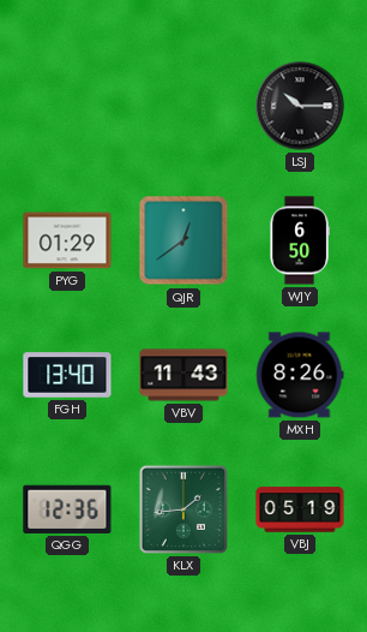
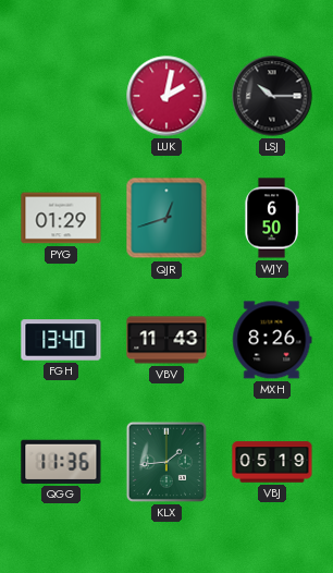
LUK: none -> 2:02 (166, 96)
QJR: 12:39 -> 12:42 (166, 218)
QGG: 12:36 -> 11:36 (61, 462)
